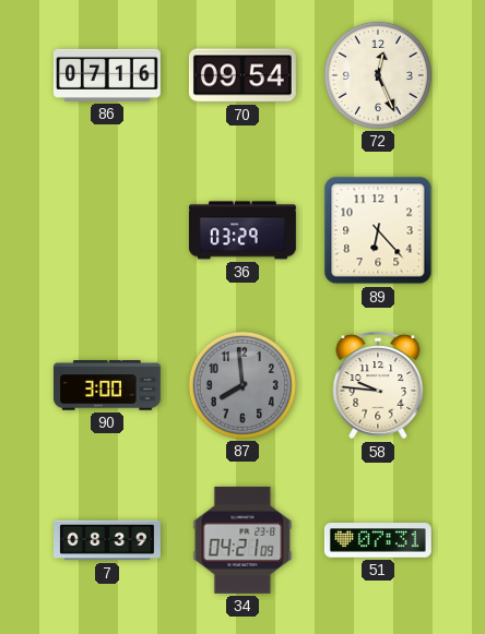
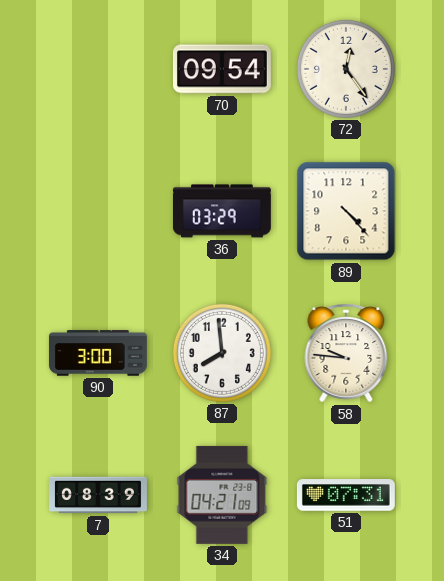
86: 07:16 -> none (107, 75)
72: 12:26 -> 12:24 (346, 69)
89: 6:23 -> 4:23 (346, 211)
87 dial: grey -> white (222, 353)
